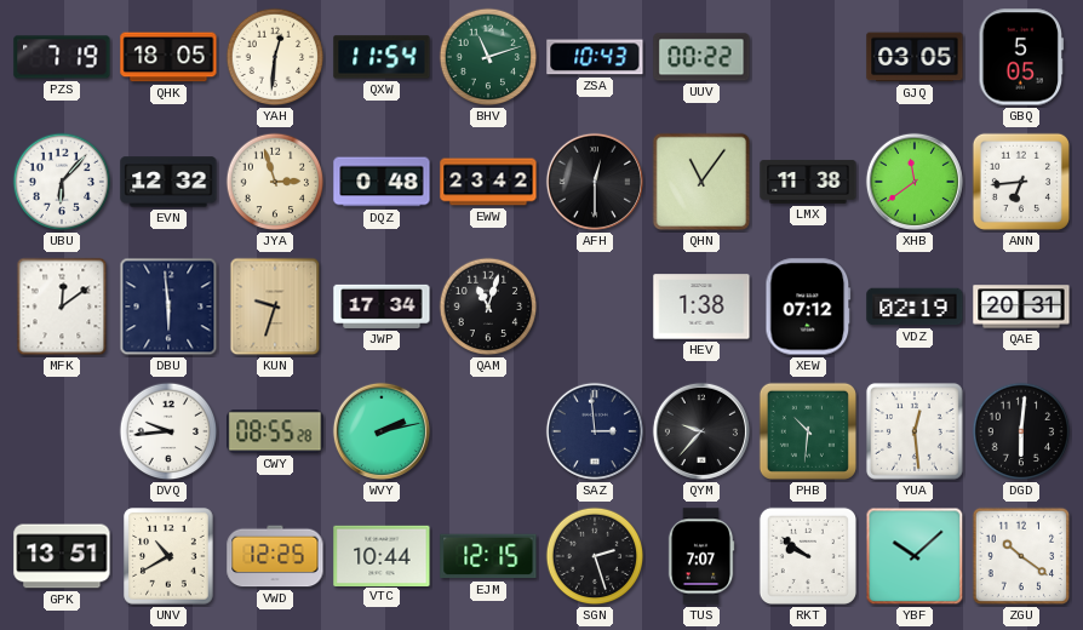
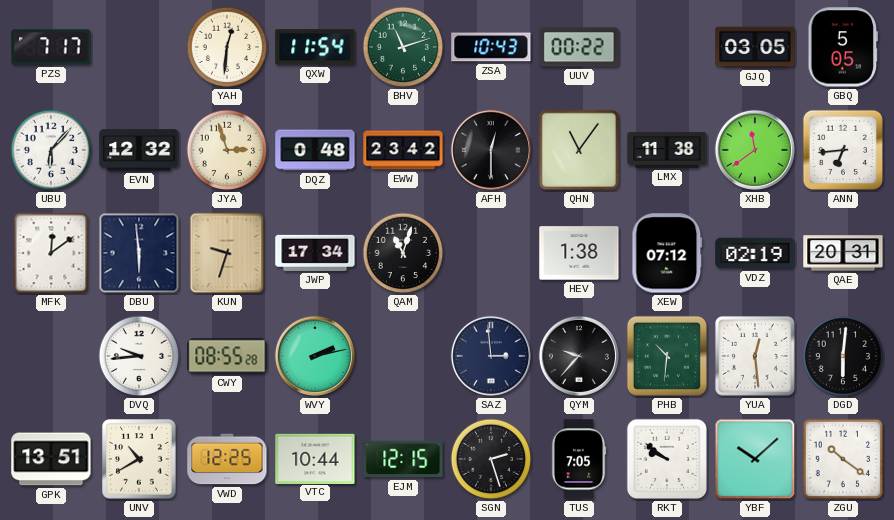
PZS: 7:19 -> 7:17 (51, 47)
QHK: 18:05 -> none (168, 57)
TUS: 7:07 -> 7:05 (579, 459)
